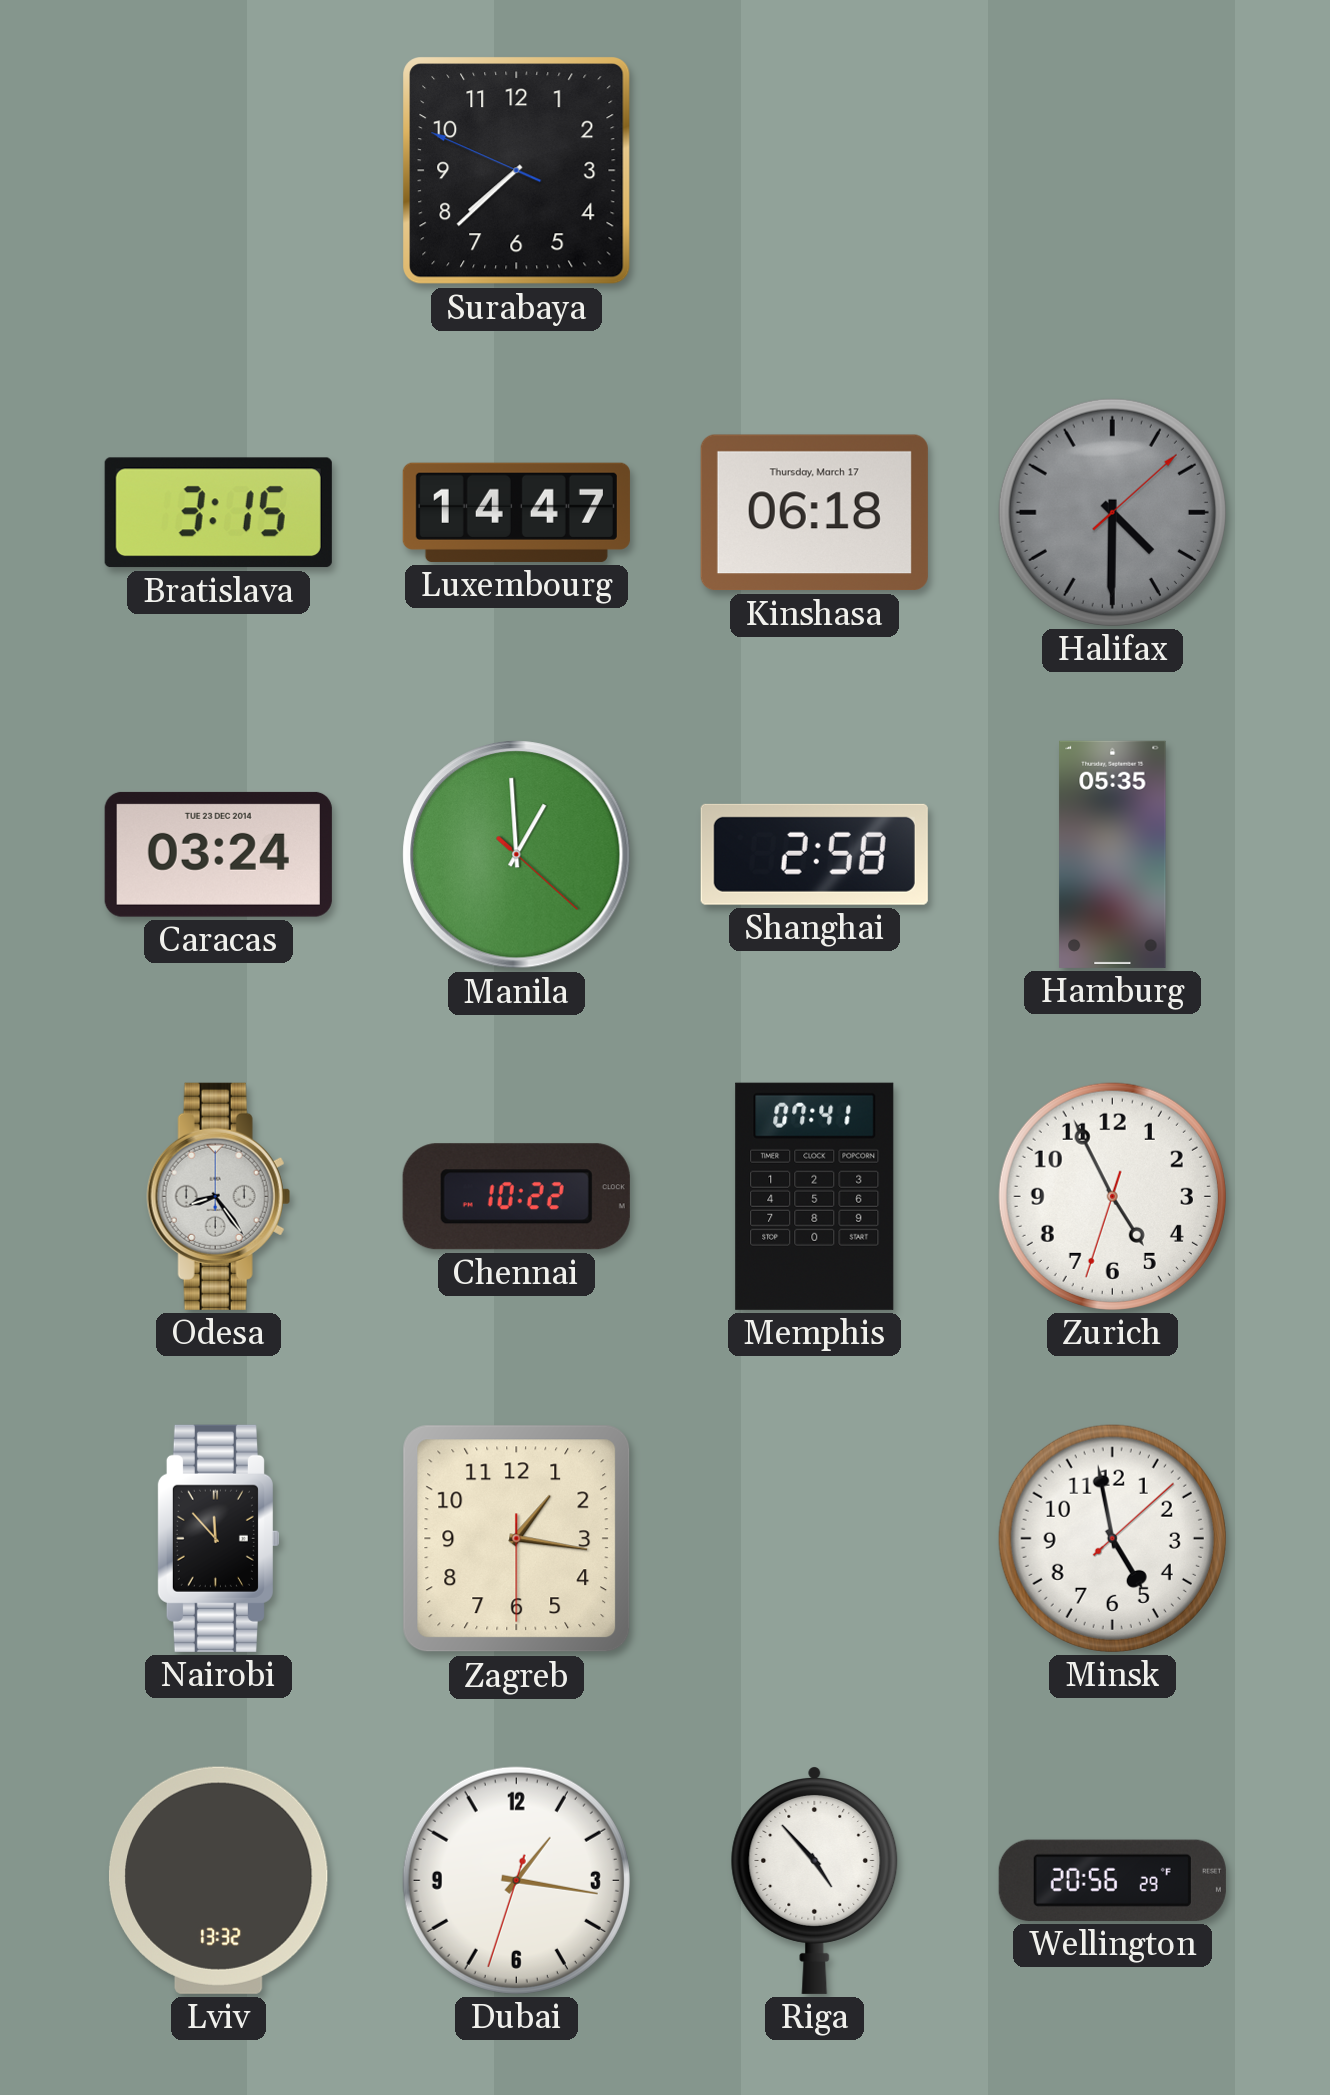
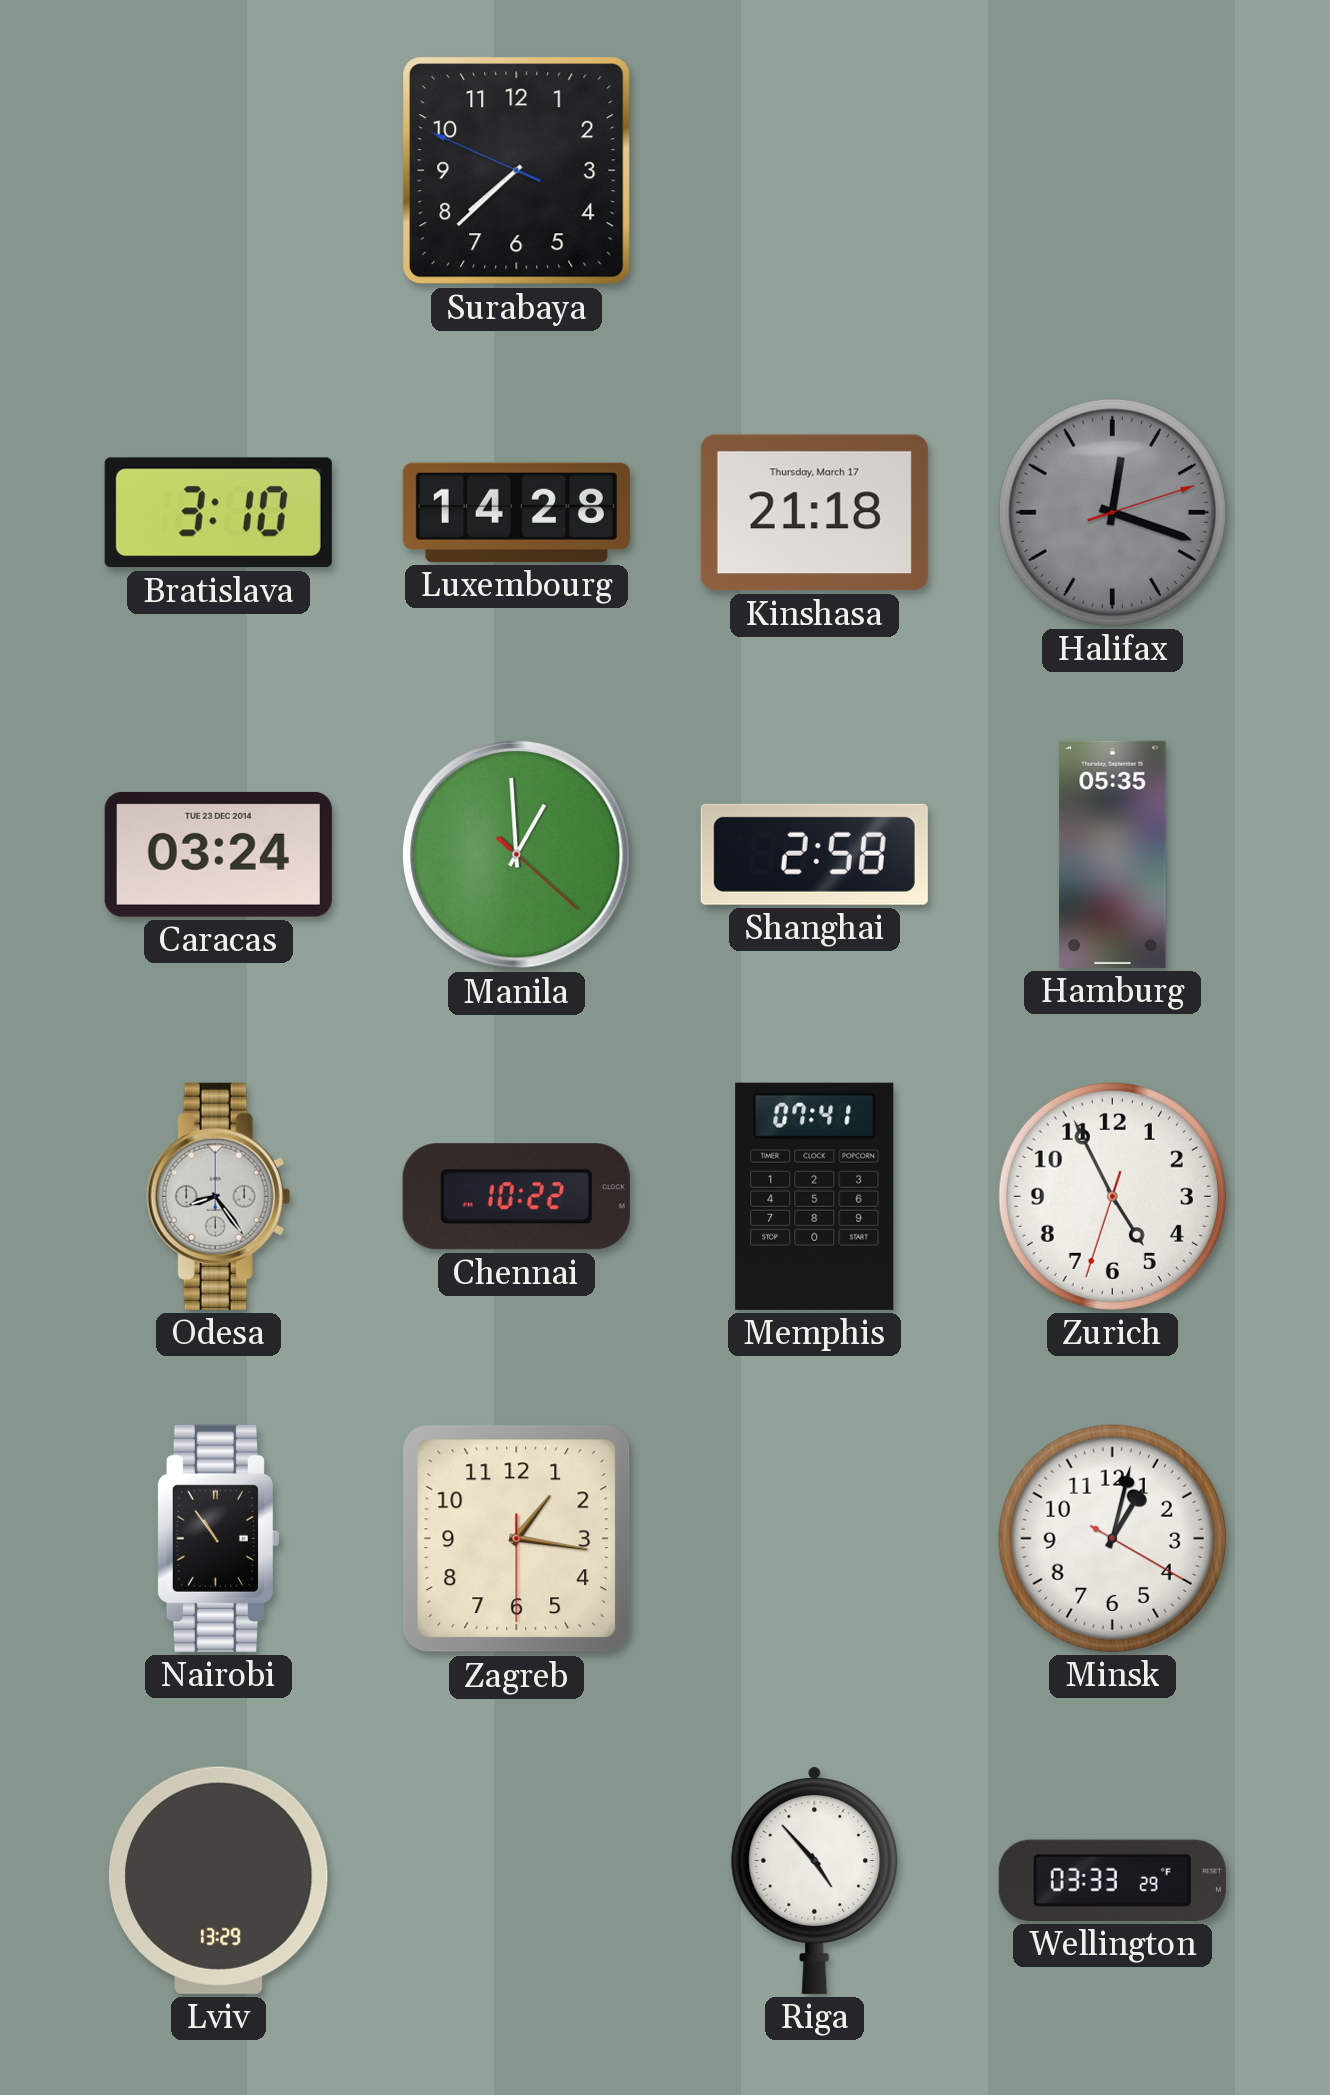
Bratislava: 3:15 -> 3:10 (218, 513)
Luxembourg: 14:47 -> 14:28 (516, 512)
Kinshasa: 06:18 -> 21:18 (814, 513)
Halifax: 4:30 -> 12:18 (1112, 512)
Nairobi: 11:53 -> 10:54 (218, 1538)
Minsk: 4:58 -> 1:02 (1112, 1538)
Lviv: 13:32 -> 13:29 (218, 1880)
Dubai: 1:16 -> none (516, 1880)
Wellington: 20:56 -> 03:33 (1112, 1880)
